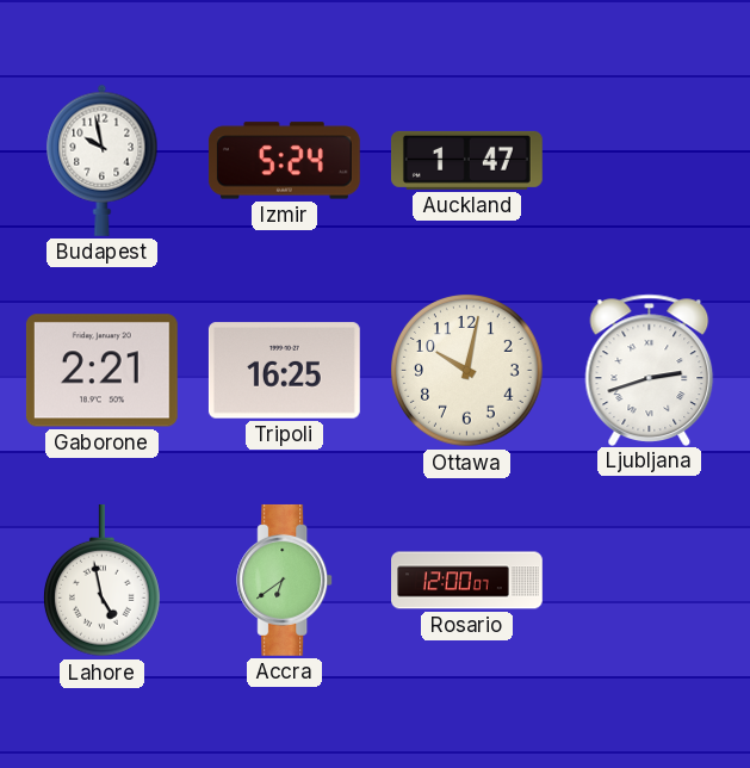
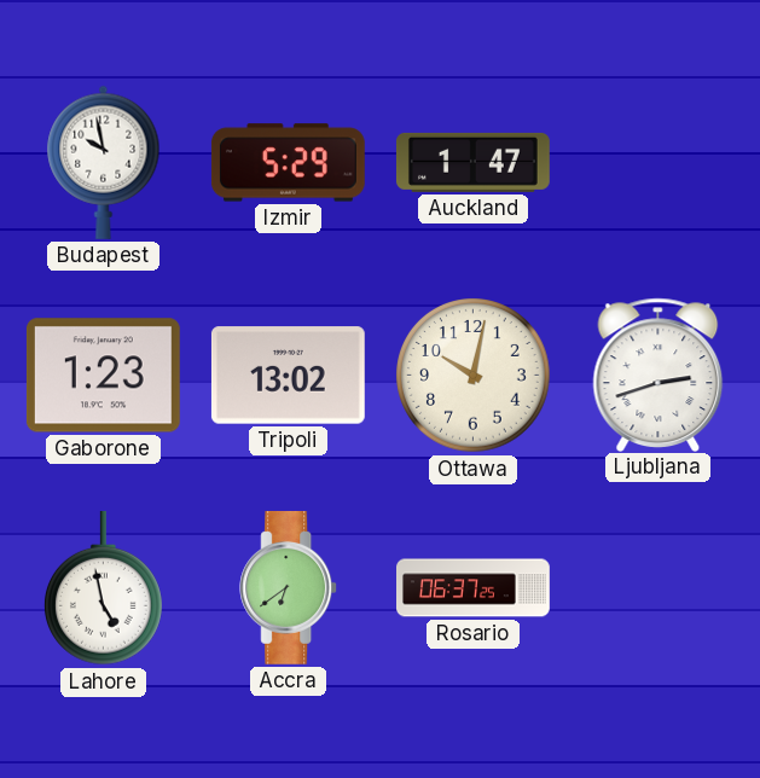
Izmir: 5:24 -> 5:29 (288, 163)
Gaborone: 2:21 -> 1:23 (103, 376)
Tripoli: 16:25 -> 13:02 (288, 376)
Rosario: 12:00 -> 06:37 (474, 588)
